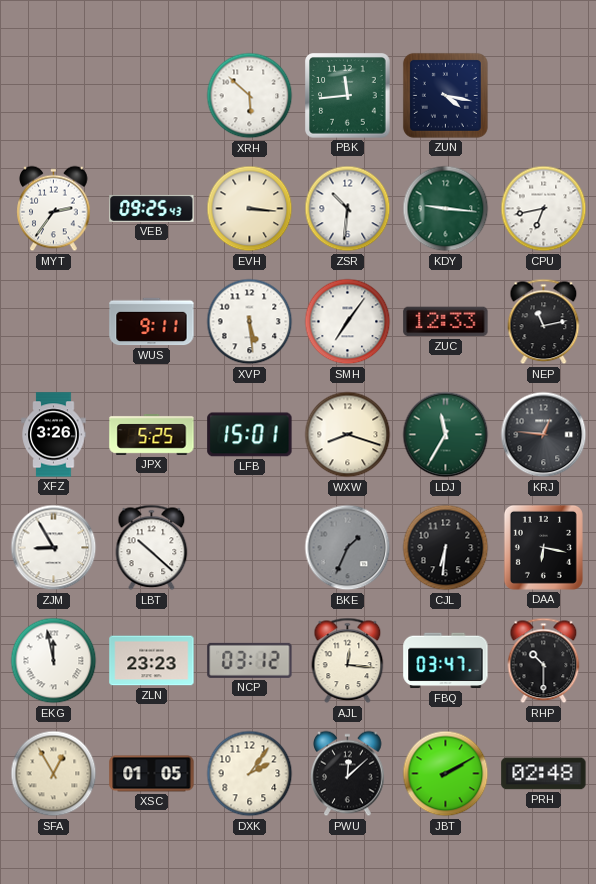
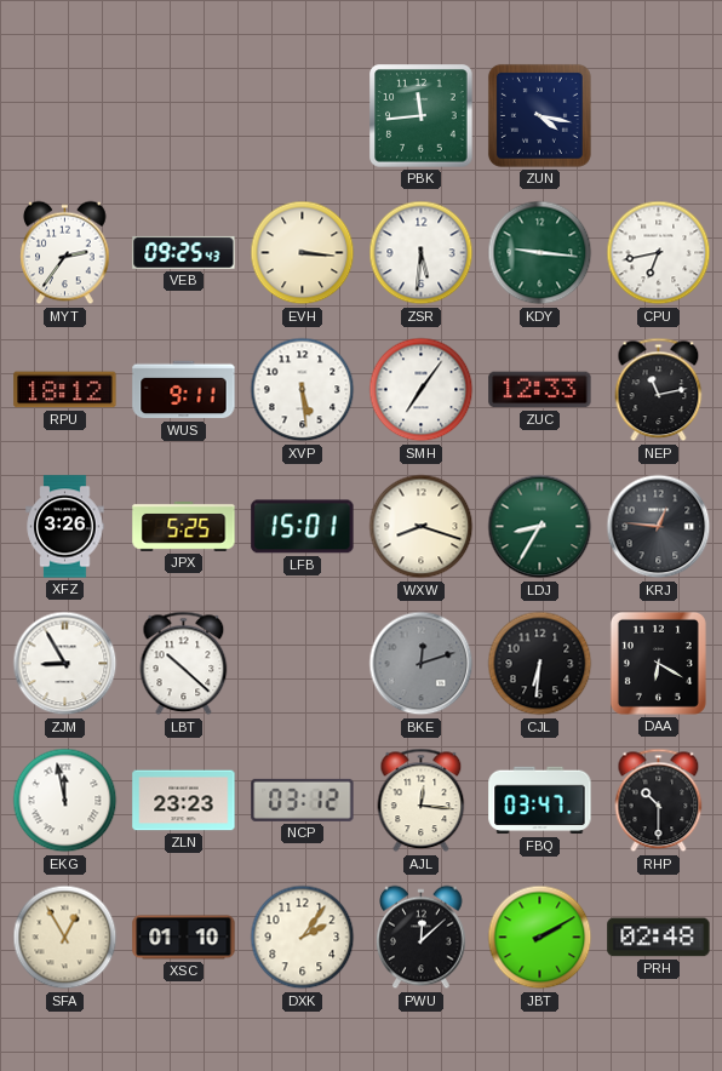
XRH: 5:52 -> none (250, 96)
ZSR: 10:31 -> 5:31 (422, 253)
RPU: none -> 18:12 (65, 390)
LDJ: 11:35 -> 8:35 (540, 527)
BKE: 1:34 -> 12:12 (422, 664)
DAA: 6:17 -> 6:20 (658, 663)
XSC: 01:05 -> 01:10 (184, 938)
